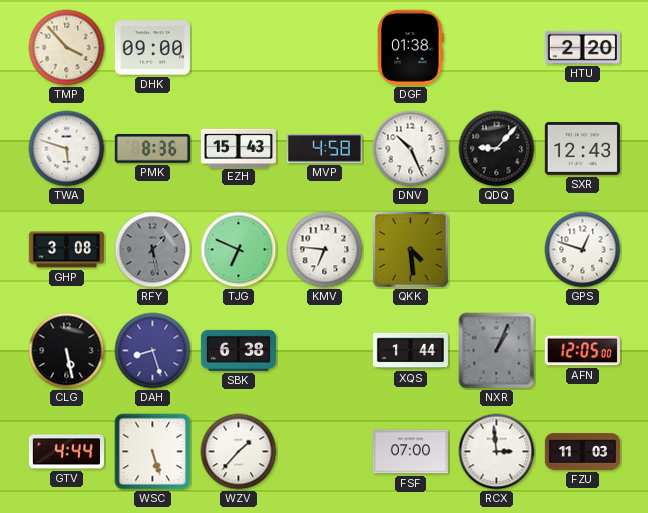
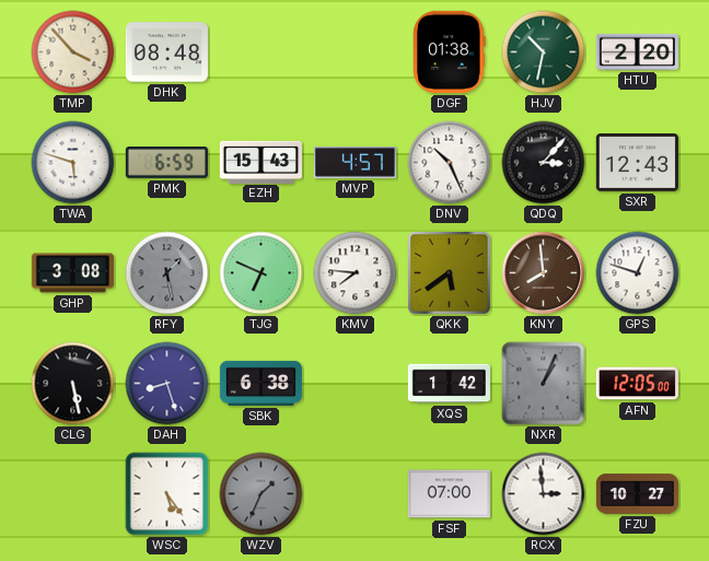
DHK: 09:00 -> 08:48 (166, 52)
HJV: none -> 10:32 (544, 52)
PMK: 8:36 -> 6:59 (166, 163)
MVP: 4:58 -> 4:57 (354, 163)
QDQ: 9:07 -> 3:07 (544, 163)
KMV: 6:46 -> 7:46 (356, 273)
QKK: 4:29 -> 5:39 (450, 273)
KNY: none -> 7:59 (544, 273)
XQS: 1:44 -> 1:42 (449, 384)
GTV: 4:44 -> none (66, 452)
WSC: 5:27 -> 5:24 (167, 494)
WZV: 1:37 -> 1:34 (261, 494)
WZV dial: white -> grey (261, 494)
FZU: 11:03 -> 10:27 (637, 494)
